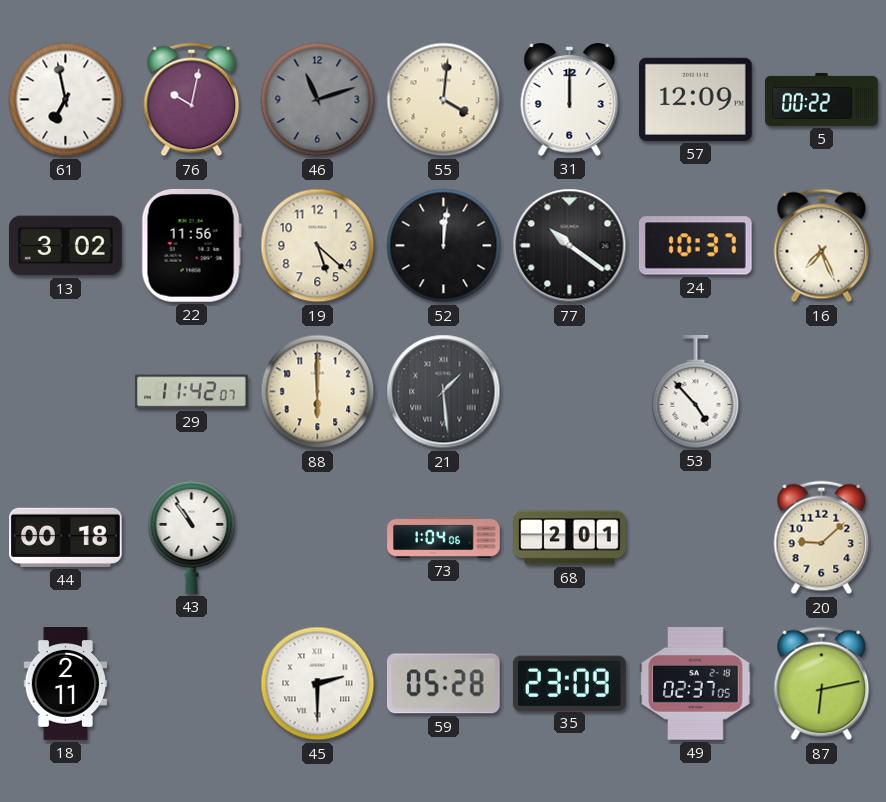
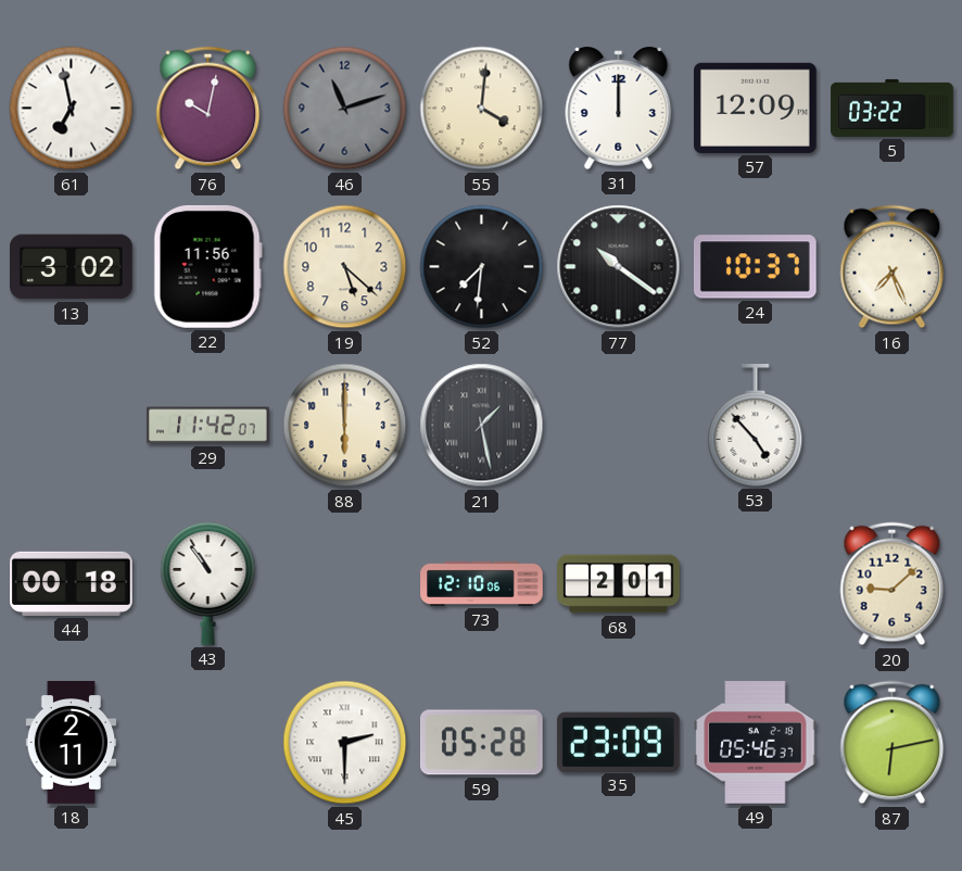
5: 00:22 -> 03:22 (893, 108)
52: 12:01 -> 7:31 (482, 267)
21: 1:29 -> 1:28 (482, 426)
73: 1:04 -> 12:10 (482, 583)
49: 02:37 -> 05:46 (756, 743)
